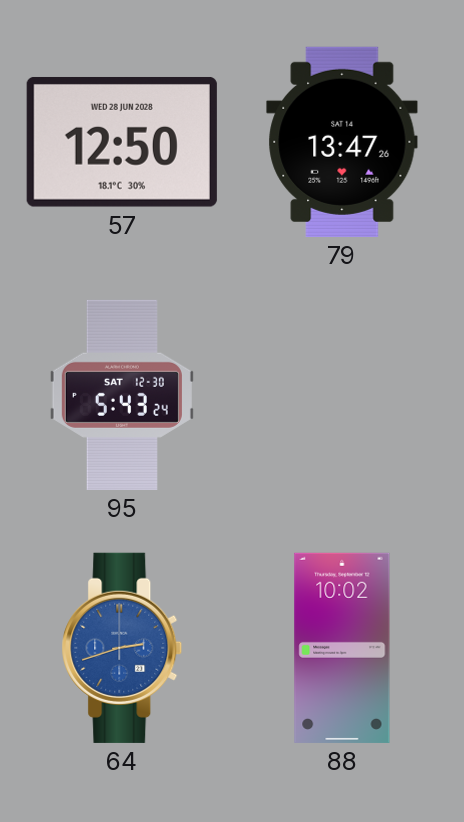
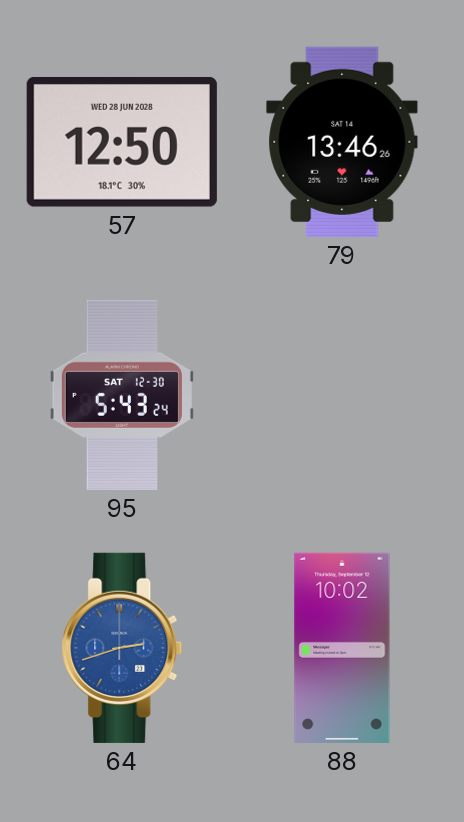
79: 13:47 -> 13:46 (342, 142)
